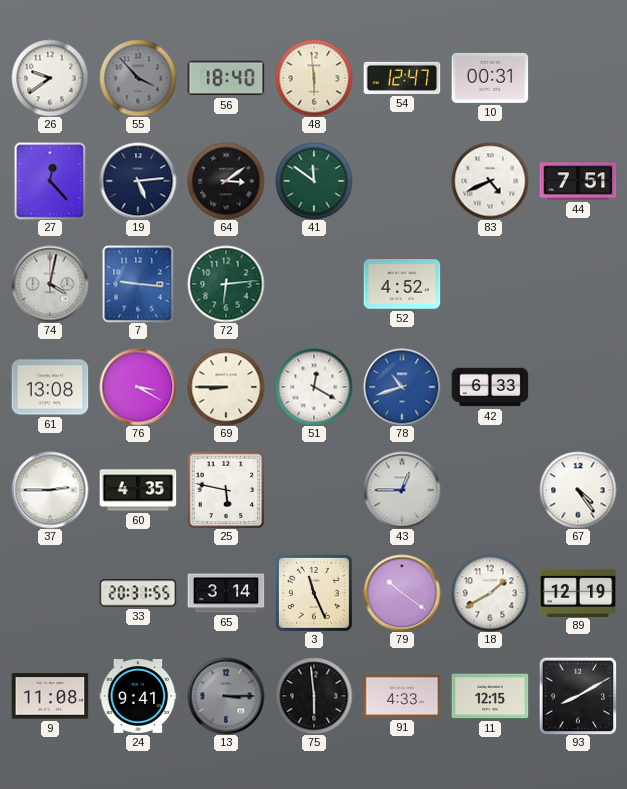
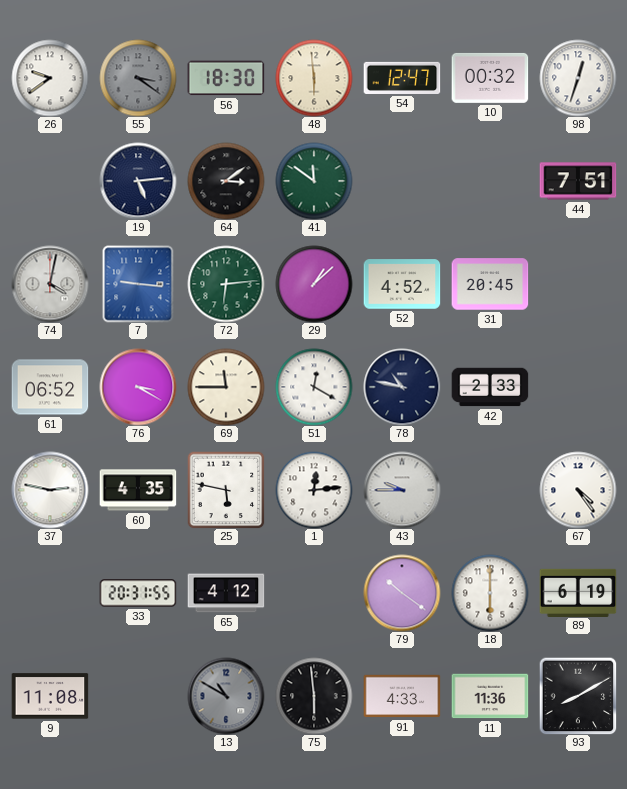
55: 3:53 -> 3:21 (138, 78)
56: 18:40 -> 18:30 (226, 78)
10: 00:31 -> 00:32 (490, 78)
98: none -> 12:33 (578, 78)
27: 12:23 -> none (50, 181)
83: 4:41 -> none (490, 181)
29: none -> 1:08 (314, 284)
31: none -> 20:45 (490, 284)
61: 13:08 -> 06:52 (50, 387)
69: 8:45 -> 11:45 (226, 387)
78: 10:42 -> 10:47 (402, 387)
78 dial: blue -> navy (402, 387)
42: 6:33 -> 2:33 (490, 387)
37: 2:45 -> 2:47 (50, 490)
1: none -> 12:14 (314, 490)
43: 12:45 -> 9:45 (402, 490)
65: 3:14 -> 4:12 (226, 593)
3: 11:26 -> none (314, 593)
18: 1:40 -> 6:00 (490, 593)
89: 12:19 -> 6:19 (578, 592)
24: 9:41 -> none (138, 697)
13: 3:15 -> 10:50 (226, 696)
11: 12:15 -> 11:36 (490, 696)
